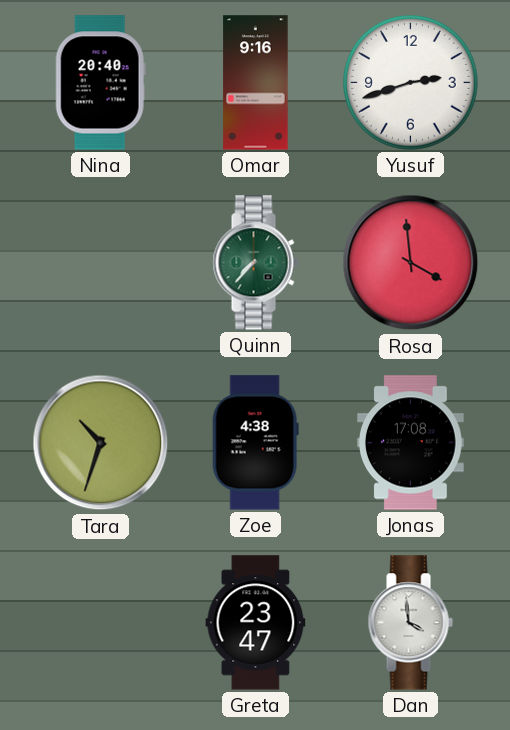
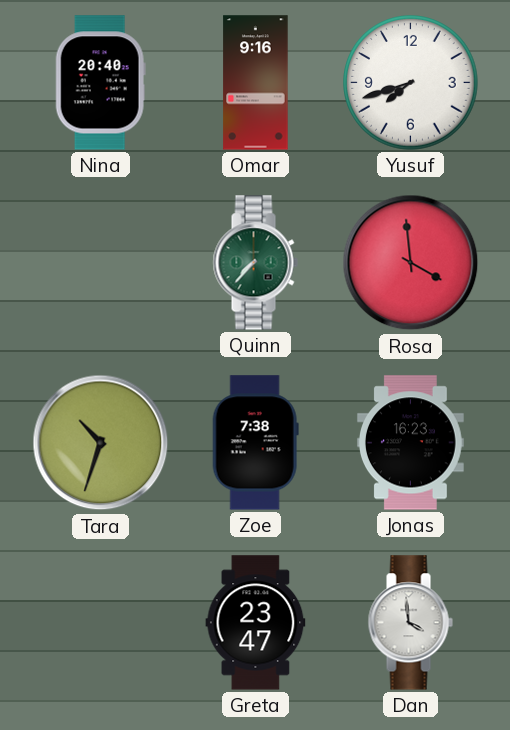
Yusuf: 2:42 -> 7:42 (411, 83)
Zoe: 4:38 -> 7:38 (255, 443)
Jonas: 17:08 -> 16:23 (410, 443)
